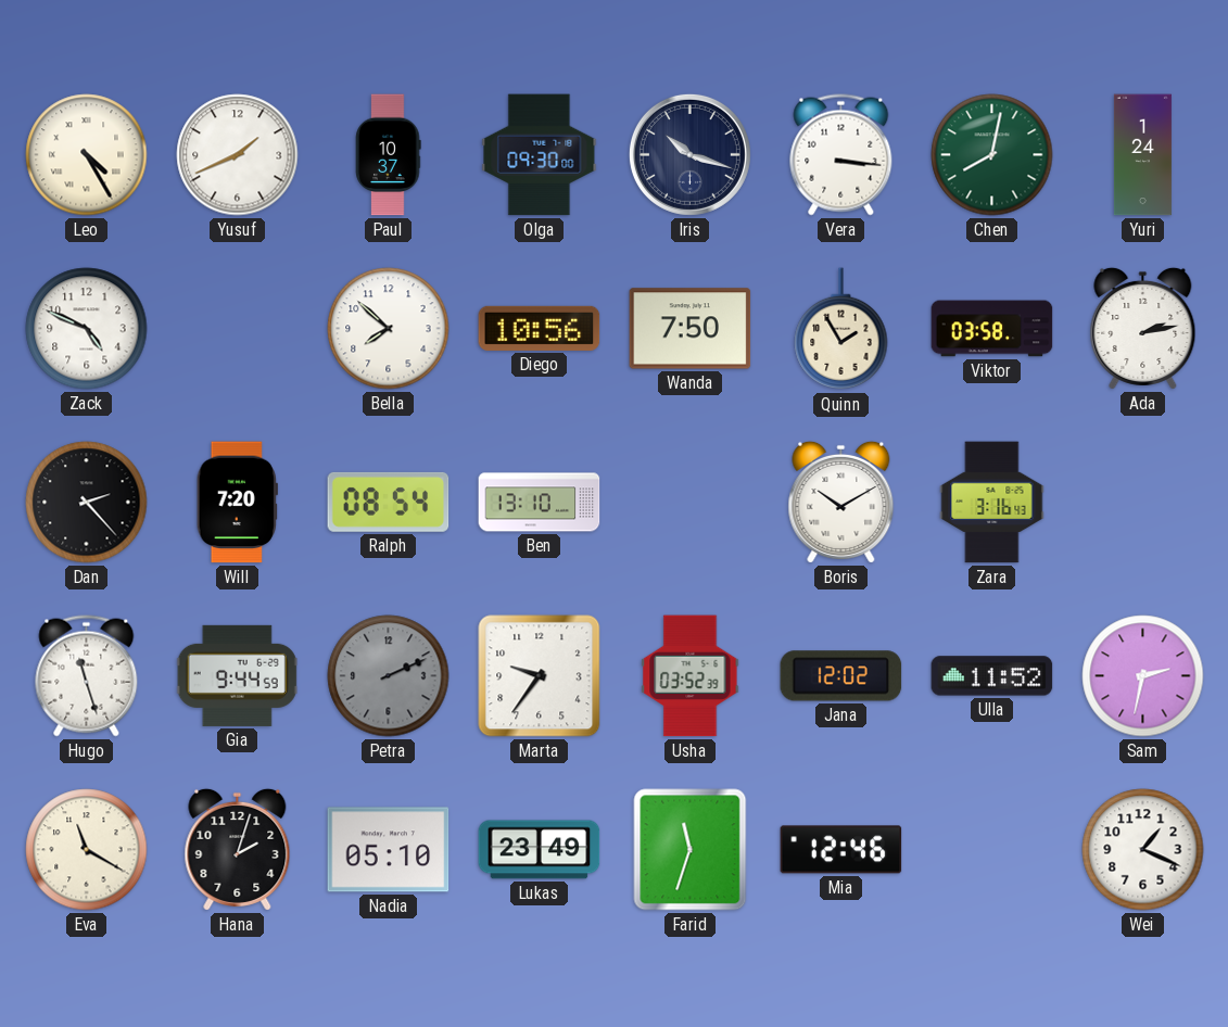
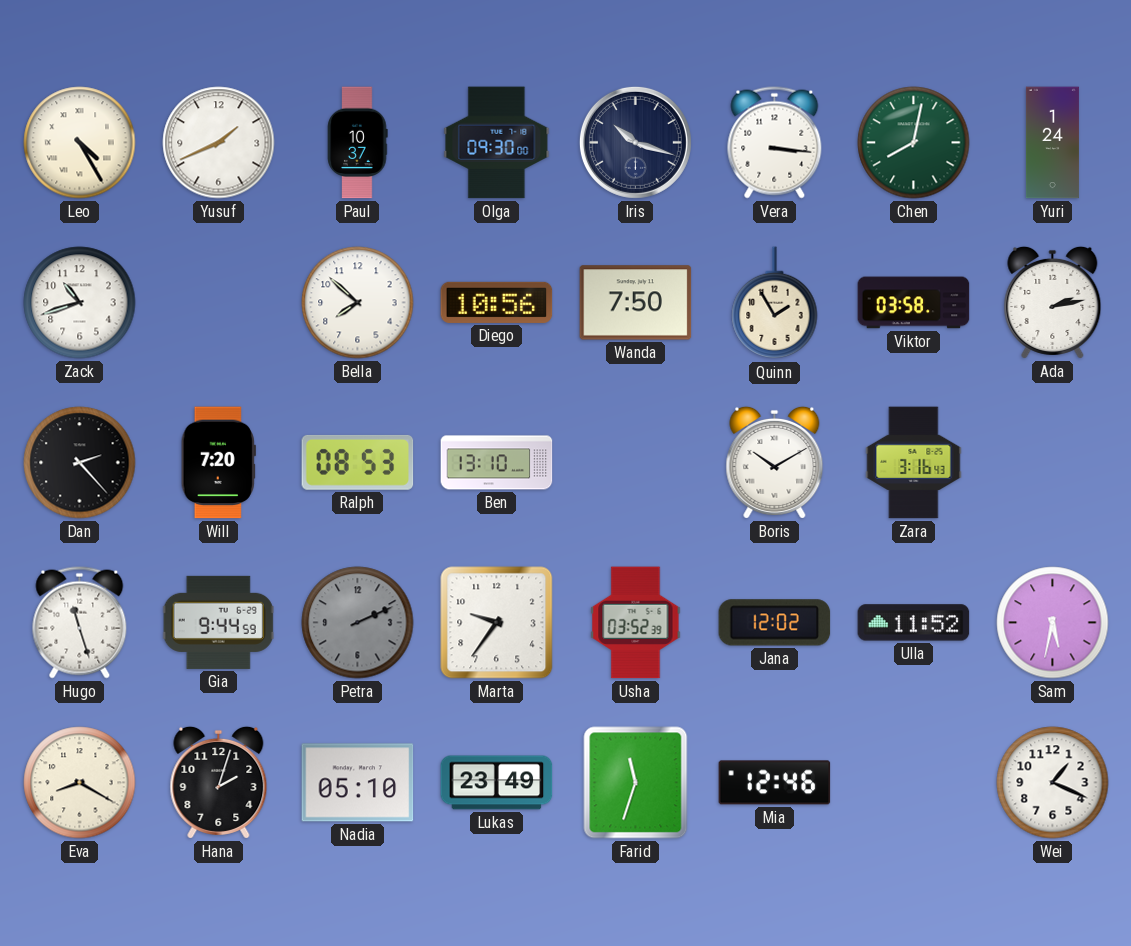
Zack: 4:49 -> 10:42 (80, 303)
Ralph: 08:54 -> 08:53 (358, 462)
Sam: 2:32 -> 5:32 (1053, 623)
Eva: 11:20 -> 8:20 (80, 783)
